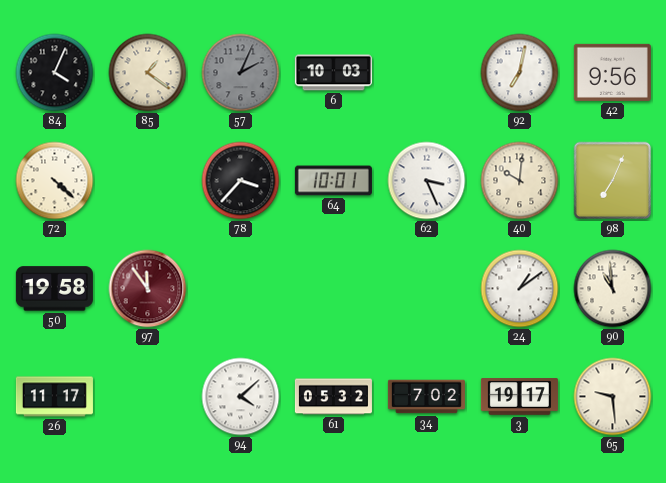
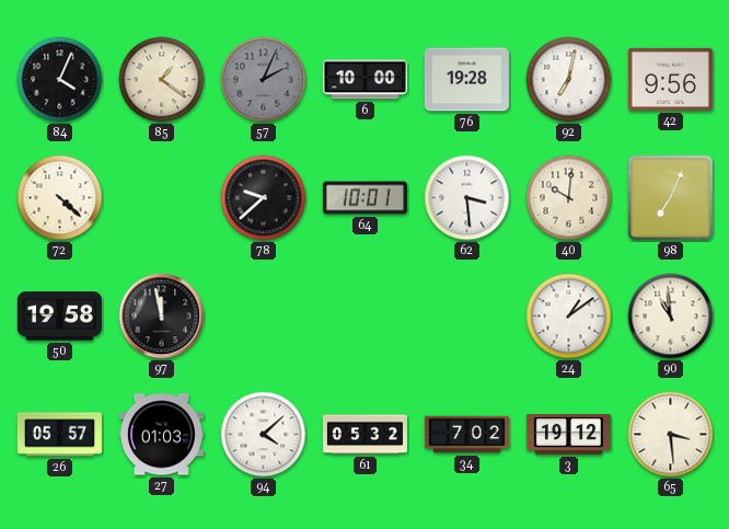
6: 10:03 -> 10:00 (364, 80)
76: none -> 19:28 (466, 80)
78: 3:37 -> 9:38 (264, 198)
62: 3:26 -> 3:29 (467, 198)
97: 11:54 -> 11:58 (162, 317)
97 dial: burgundy -> black (162, 317)
26: 11:17 -> 05:57 (59, 435)
27: none -> 01:03 (161, 435)
3: 19:17 -> 19:12 (568, 435)
65: 9:29 -> 3:29 (671, 435)
